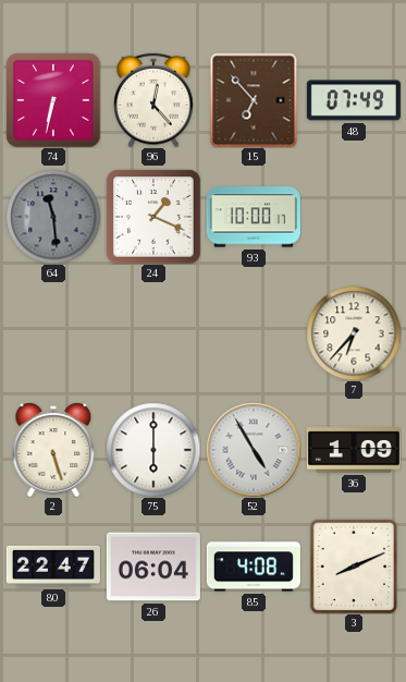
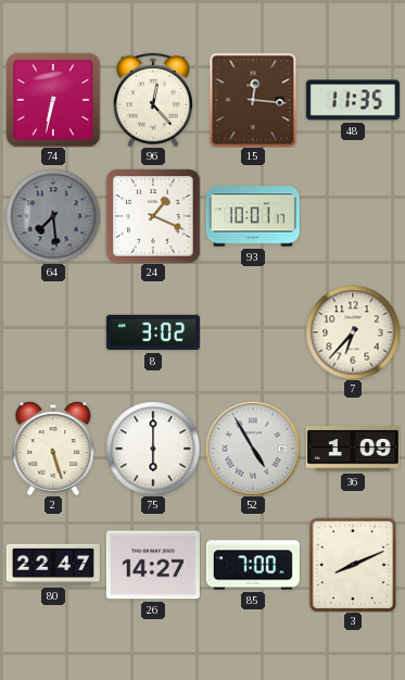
15: 6:53 -> 12:16 (253, 100)
48: 07:49 -> 11:35 (353, 100)
64: 11:29 -> 7:29 (53, 216)
93: 10:00 -> 10:01 (253, 216)
8: none -> 3:02 (153, 332)
26: 06:04 -> 14:27 (153, 565)
85: 4:08 -> 7:00 (253, 565)
